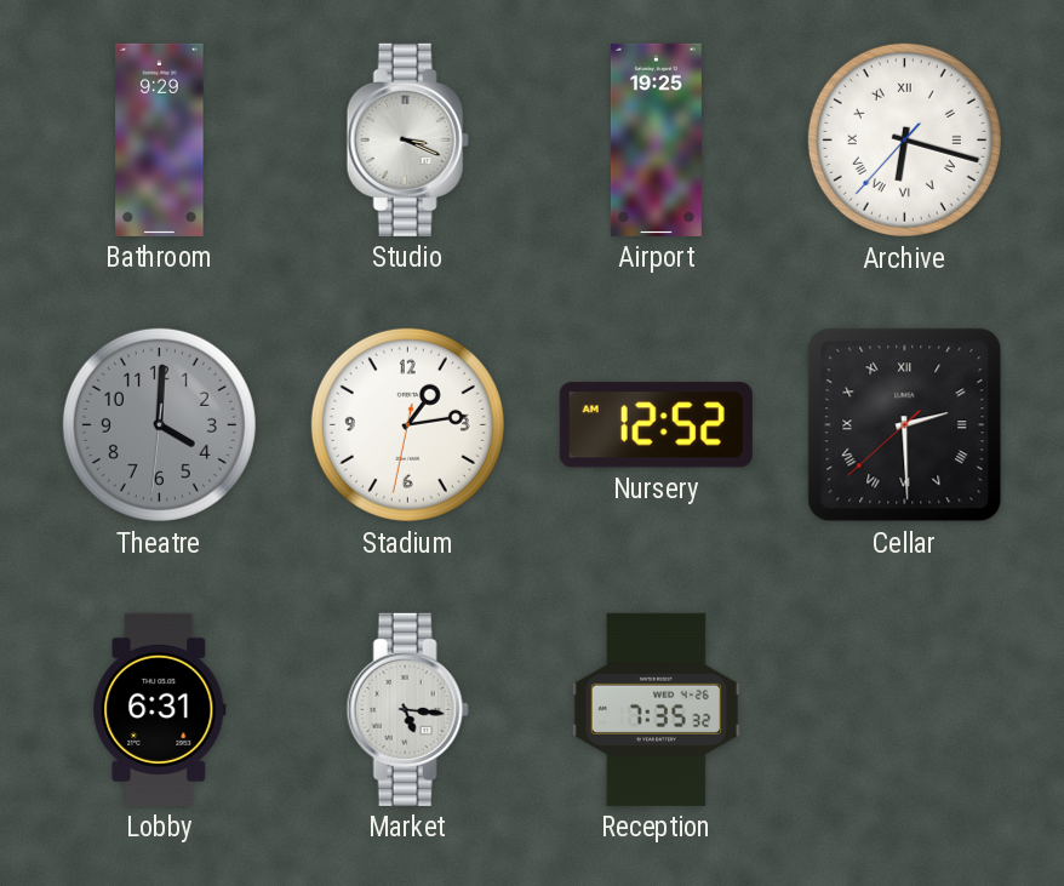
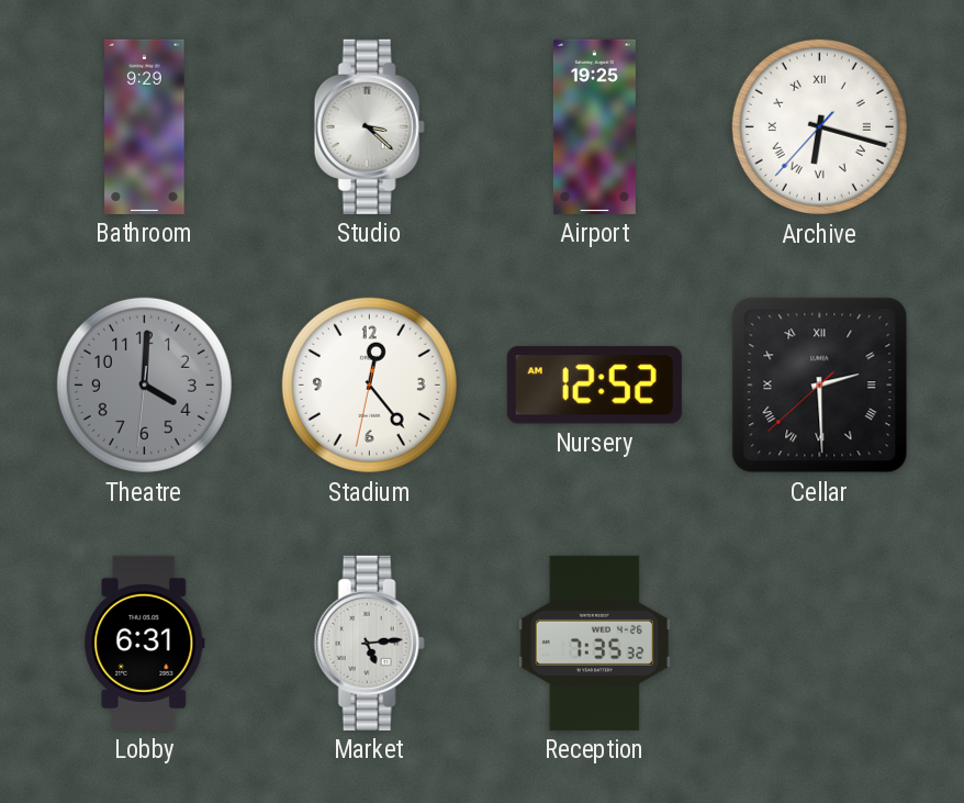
Studio: 3:19 -> 3:22 (369, 126)
Stadium: 1:13 -> 12:23 (369, 384)
Market: 5:16 -> 5:14 (369, 643)
